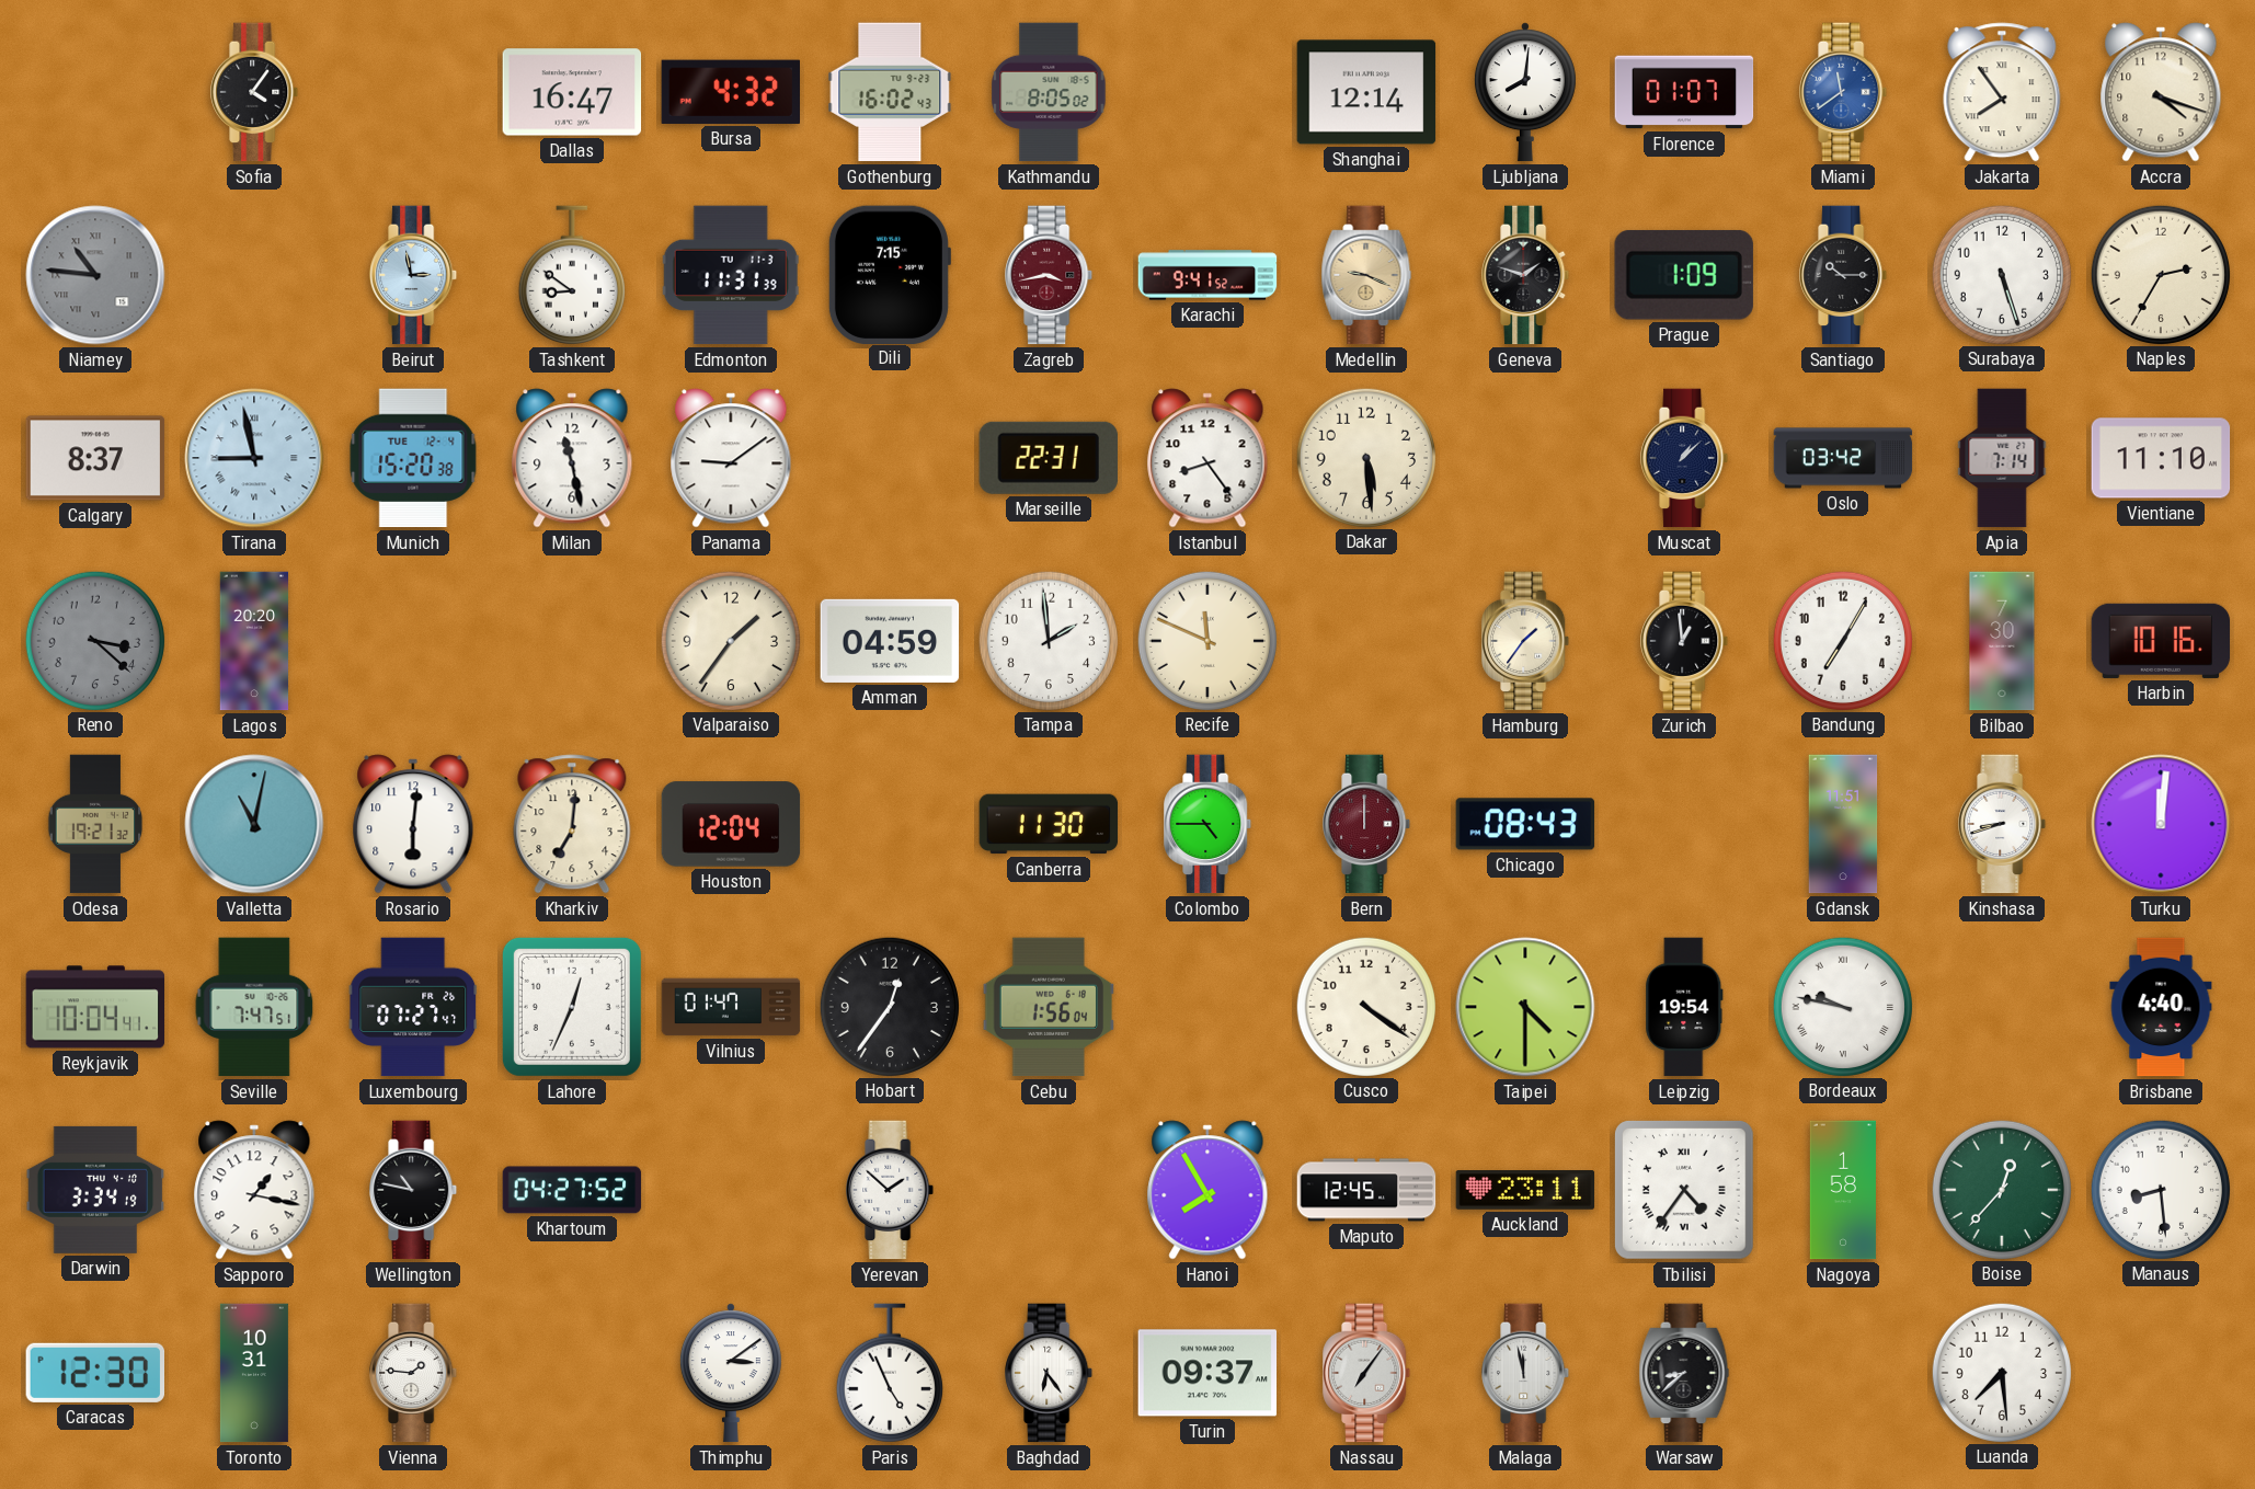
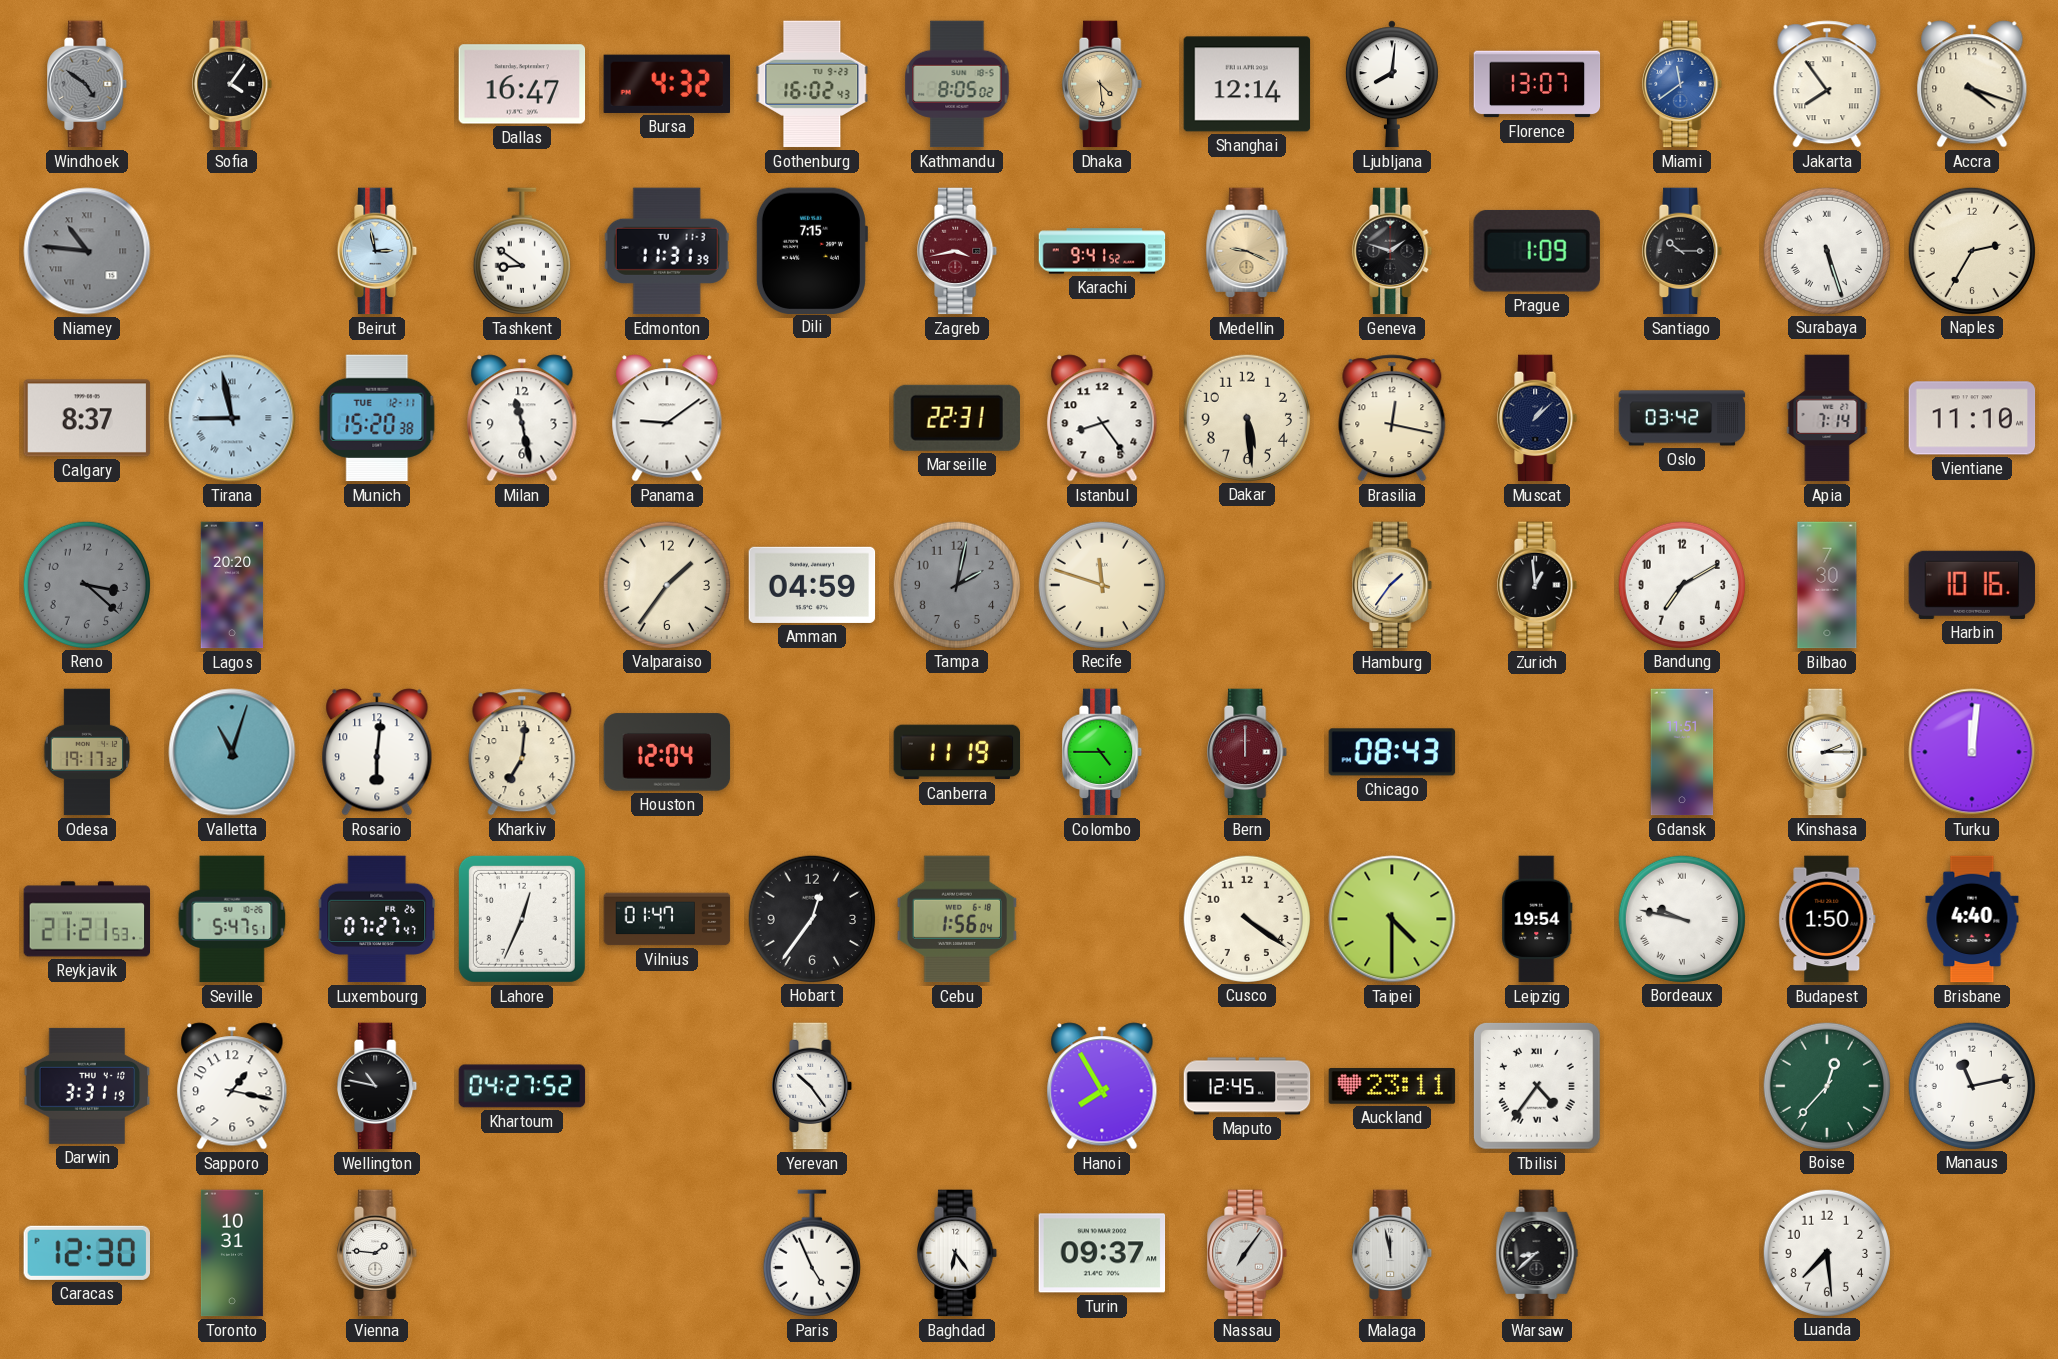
Windhoek: none -> 4:51 (88, 84)
Dhaka: none -> 4:29 (1103, 84)
Florence: 01:07 -> 13:07 (1537, 84)
Surabaya numerals: Arabic -> Roman (1826, 250)
Munich date: TUE 12-4 -> TUE 12-11 (377, 418)
Brasilia: none -> 12:17 (1392, 418)
Tampa: 1:59 -> 2:02 (956, 584)
Tampa dial: white -> grey (956, 584)
Recife: 11:49 -> 11:48 (1101, 584)
Bandung: 7:05 -> 7:10 (1681, 584)
Odesa: 19:21 -> 19:17 (87, 752)
Valletta: 11:02 -> 11:03 (232, 752)
Canberra: 11:30 -> 11:19 (957, 752)
Kinshasa: 8:42 -> 2:15 (1828, 752)
Reykjavik: 10:04 -> 21:21 (87, 919)
Seville: 7:47 -> 5:47 (232, 919)
Budapest: none -> 1:50 (1827, 919)
Darwin: 3:34 -> 3:31 (87, 1086)
Yerevan: 1:52 -> 10:24 (813, 1086)
Nagoya: 1:58 -> none (1843, 1190)
Manaus: 8:29 -> 11:13 (1971, 1085)
Thimphu: 3:09 -> none (731, 1373)
